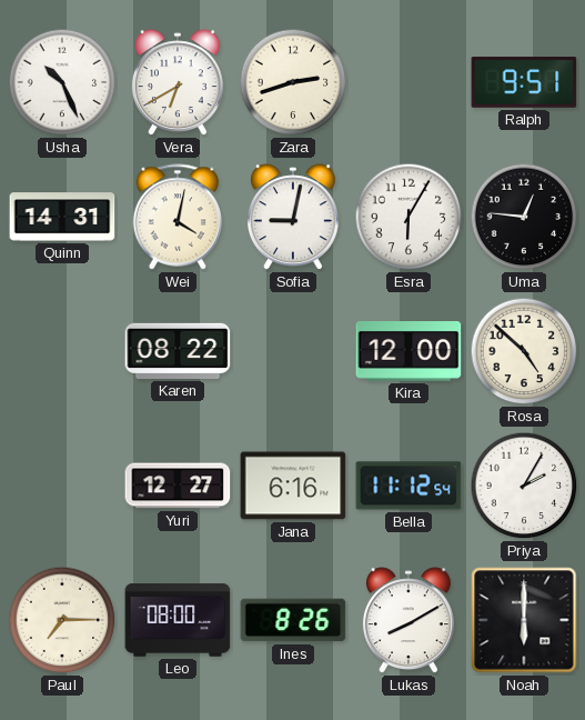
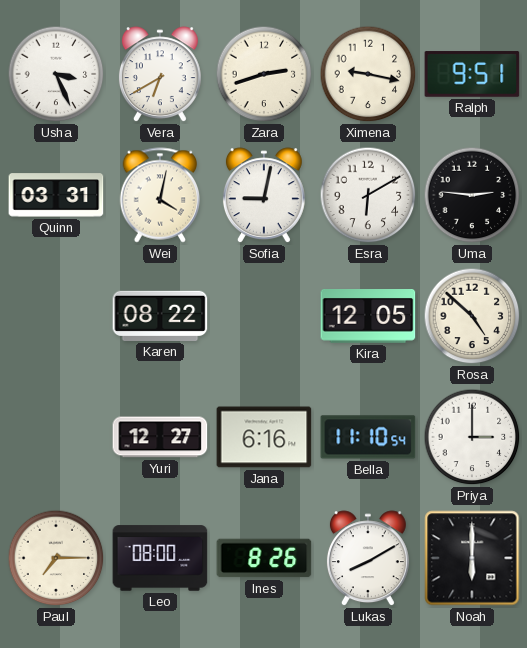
Usha: 10:26 -> 3:26 (56, 74)
Ximena: none -> 9:17 (368, 74)
Quinn: 14:31 -> 03:31 (56, 195)
Esra: 6:05 -> 6:10 (368, 195)
Uma: 12:46 -> 2:46 (472, 195)
Kira: 12:00 -> 12:05 (368, 317)
Bella: 11:12 -> 11:10 (368, 437)
Priya: 2:05 -> 3:00 (472, 437)
